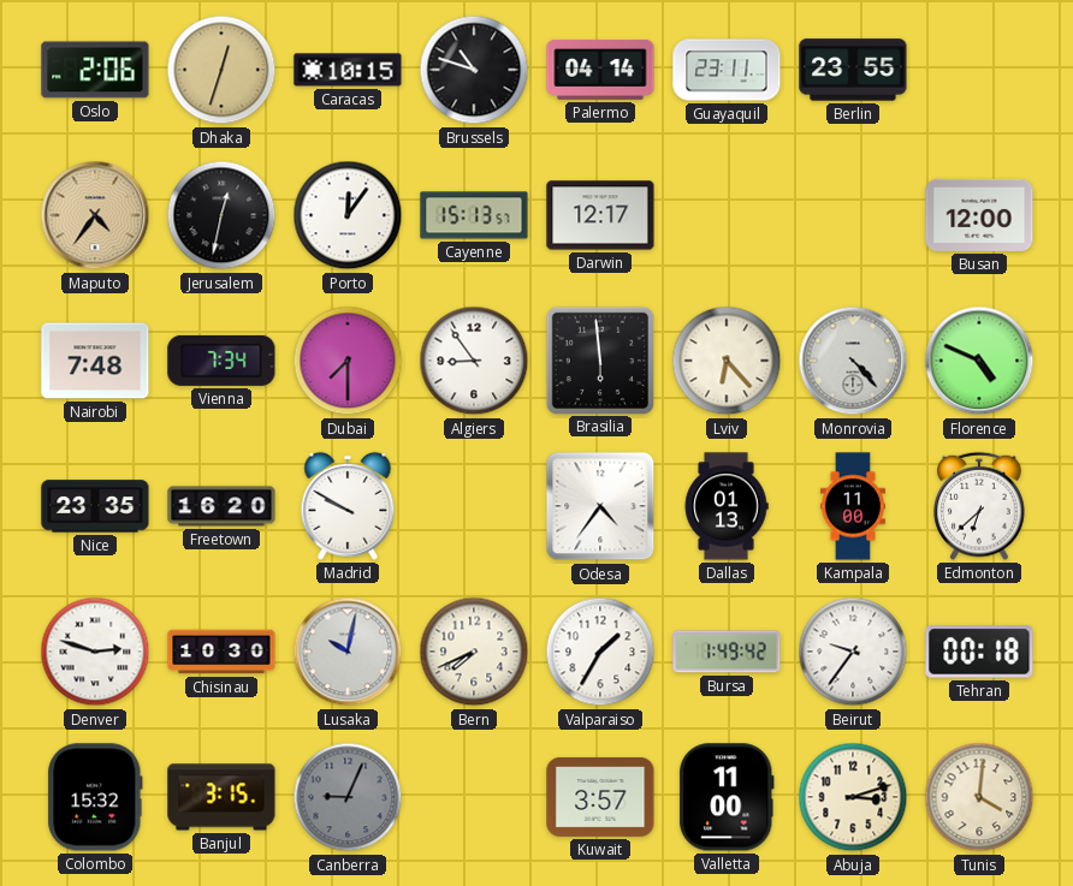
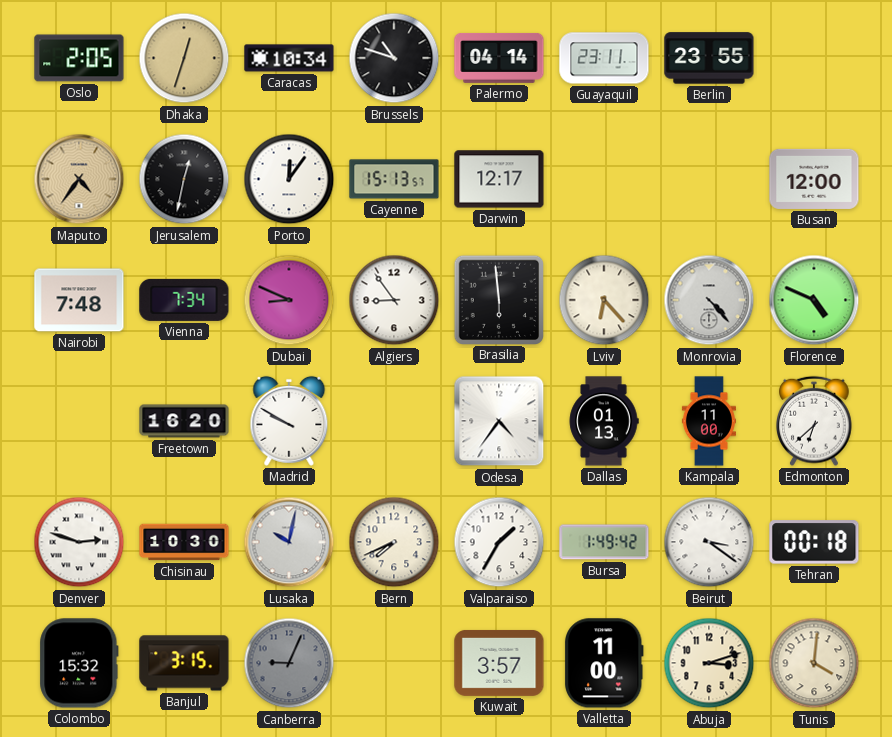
Oslo: 2:06 -> 2:05 (79, 58)
Caracas: 10:15 -> 10:34 (289, 58)
Dubai: 7:30 -> 8:49 (289, 300)
Nice: 23:35 -> none (95, 506)
Beirut: 9:36 -> 3:21 (709, 542)
